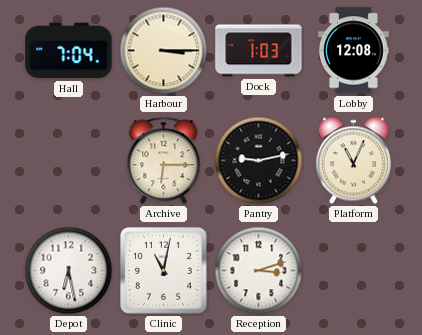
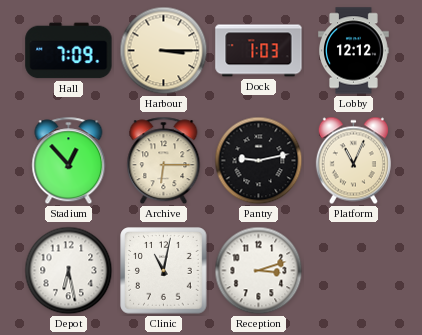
Hall: 7:04 -> 7:09 (69, 51)
Lobby: 12:08 -> 12:12 (354, 51)
Stadium: none -> 12:53 (69, 161)
